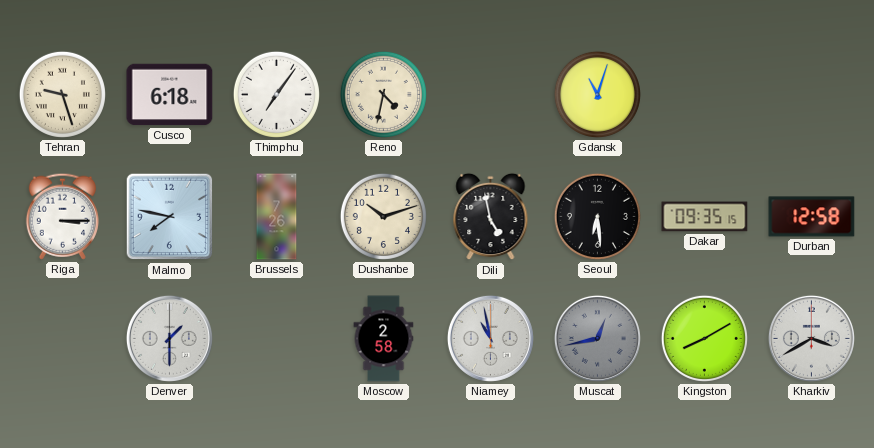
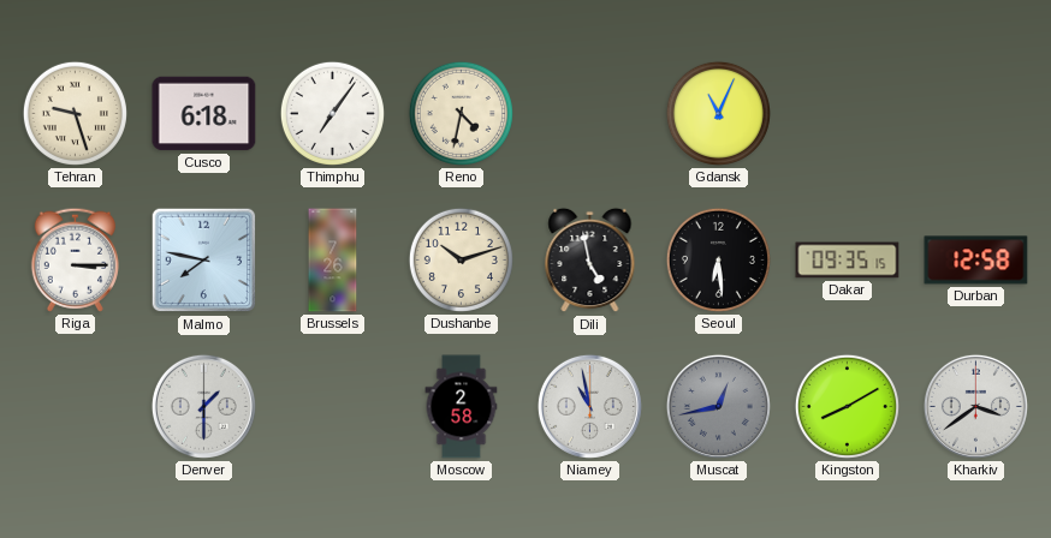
Gdansk: 11:03 -> 11:04 (718, 113)
Kharkiv: 3:40 -> 3:39 (975, 406)
